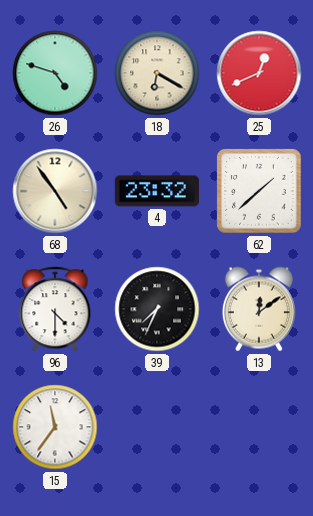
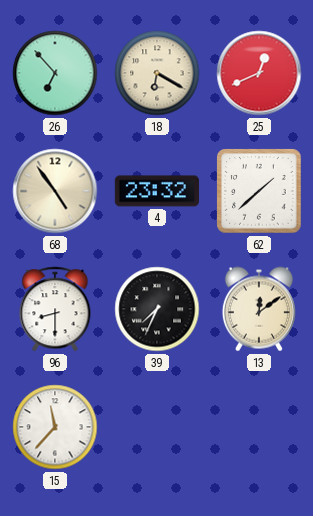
26: 4:48 -> 6:53 (55, 73)
96: 4:30 -> 8:30 (55, 309)
15: 11:36 -> 11:37 (55, 427)
